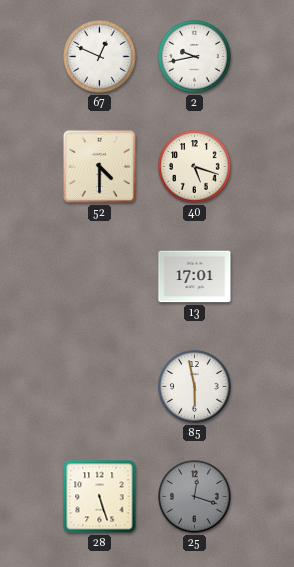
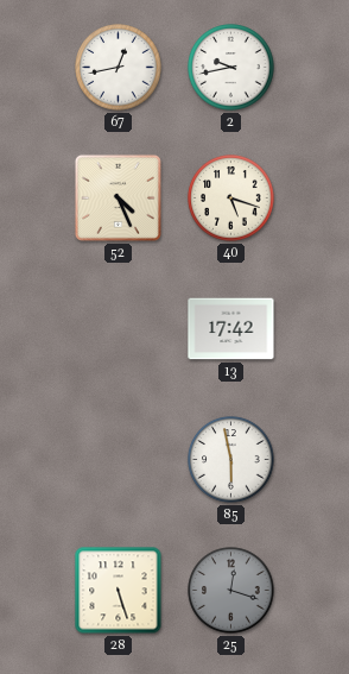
67: 12:49 -> 12:43 (119, 68)
52: 4:30 -> 4:26 (118, 197)
13: 17:01 -> 17:42 (231, 329)
